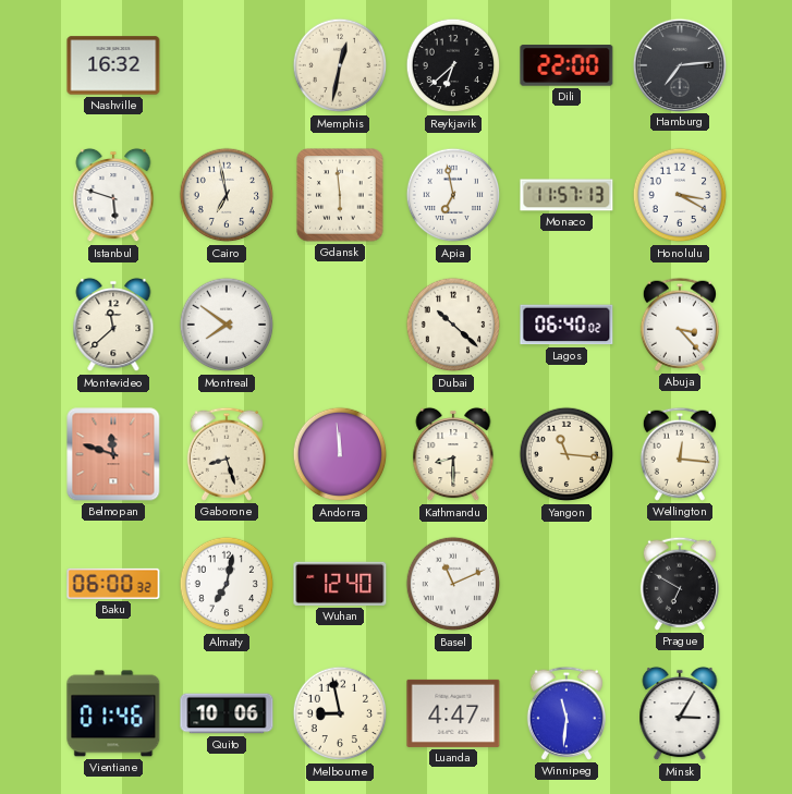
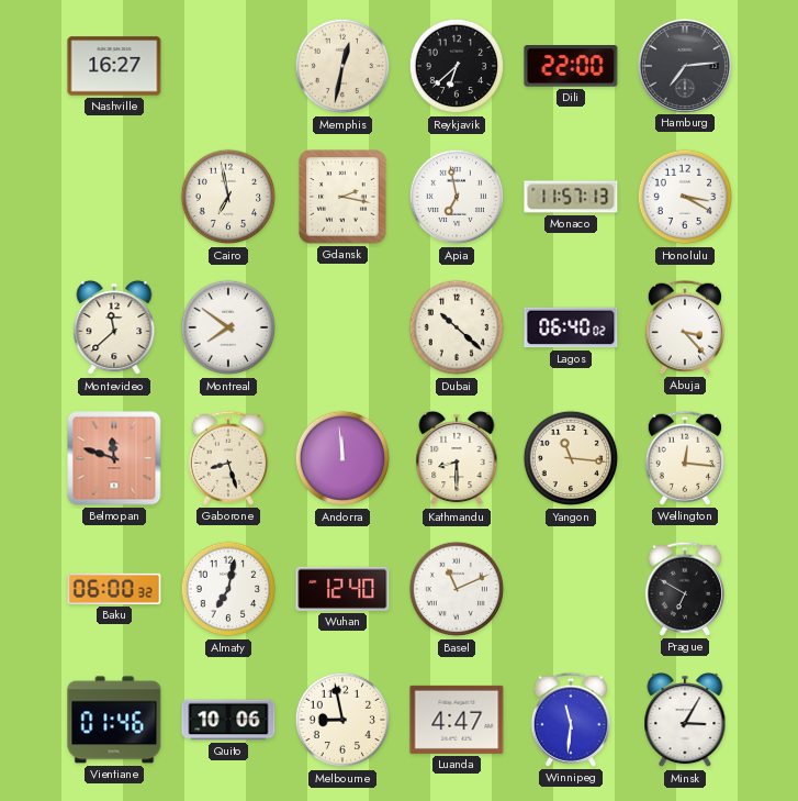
Nashville: 16:32 -> 16:27 (114, 66)
Istanbul: 5:48 -> none (113, 195)
Gdansk: 5:59 -> 2:17 (342, 197)
